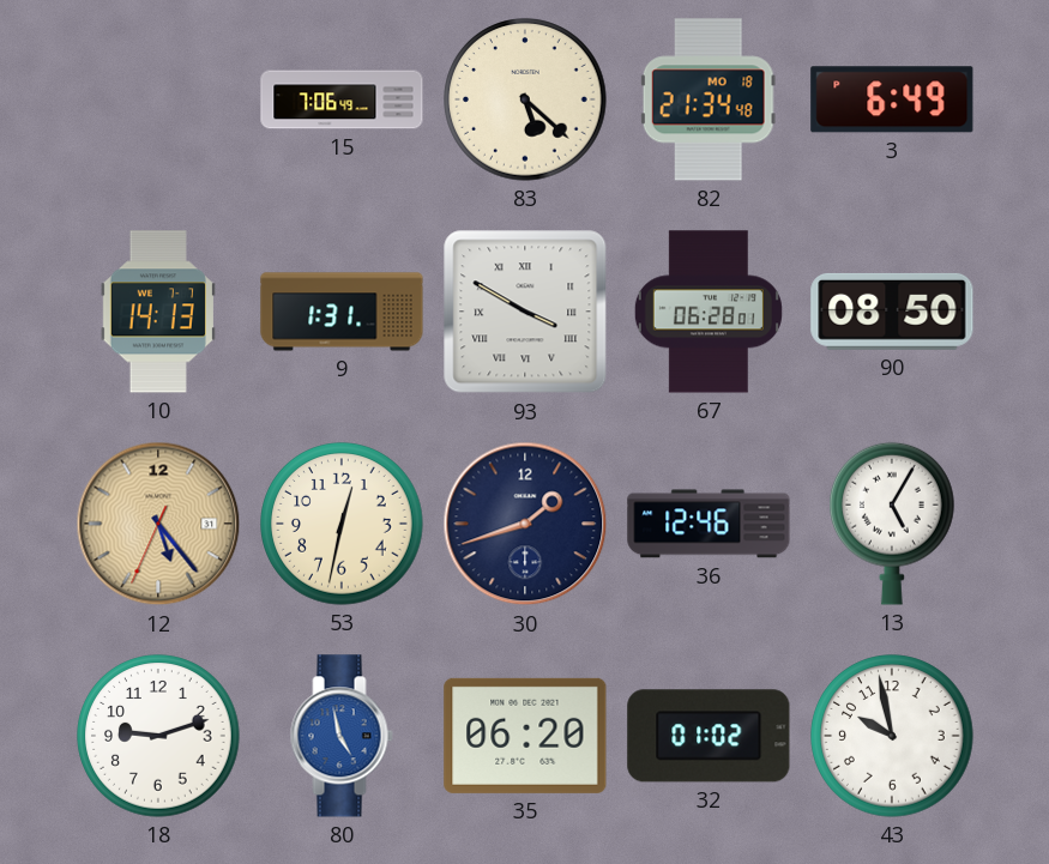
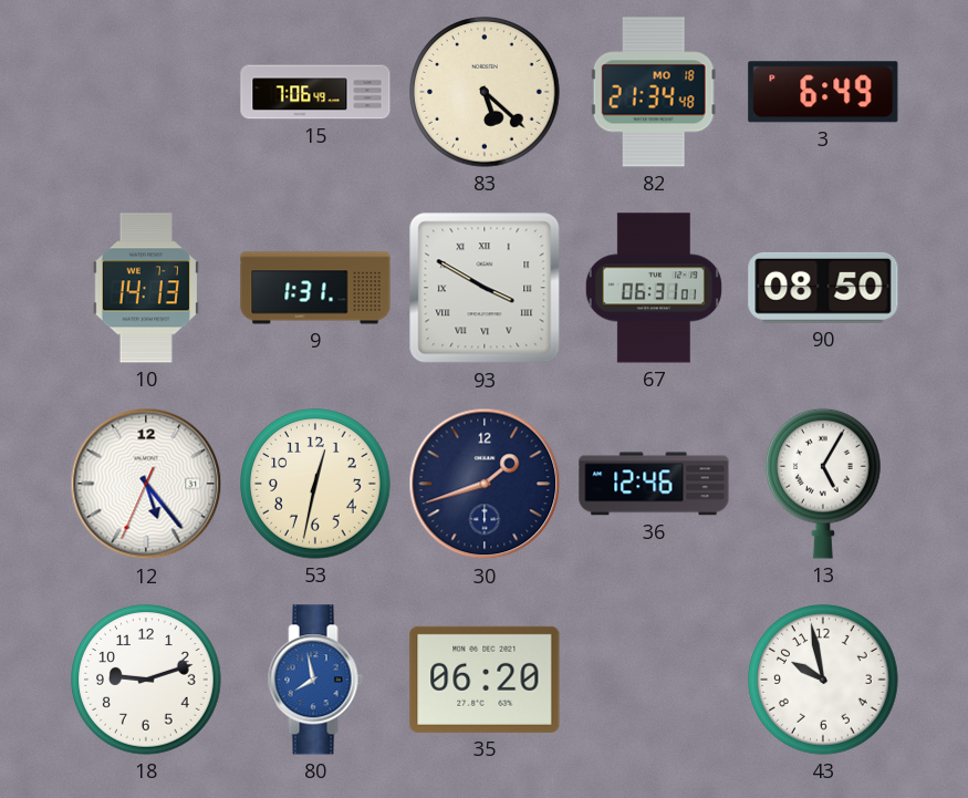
67: 06:28 -> 06:31 (654, 288)
12 dial: champagne -> white (146, 484)
80: 4:58 -> 7:58 (315, 680)
32: 01:02 -> none (709, 736)
